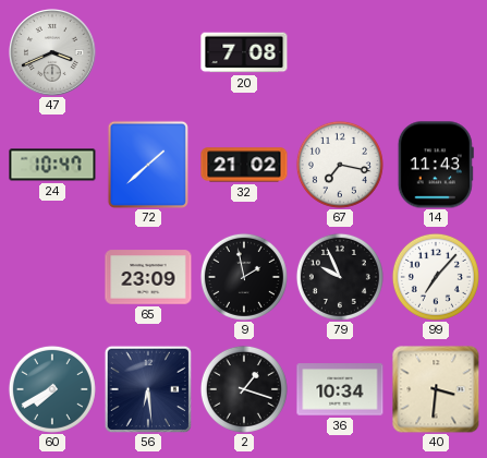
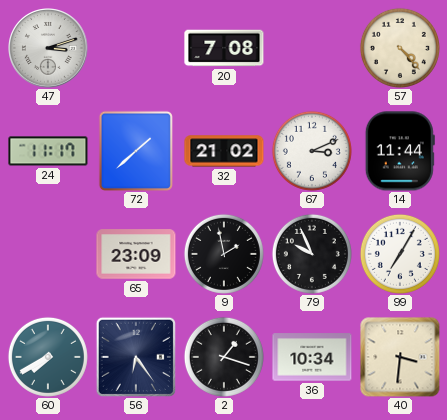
47: 3:41 -> 3:12 (48, 48)
57: none -> 4:23 (400, 48)
24: 10:47 -> 11:17 (48, 151)
67: 7:17 -> 3:11 (312, 151)
14: 11:43 -> 11:44 (400, 151)
99: 7:07 -> 7:05 (400, 254)
56: 6:29 -> 6:24 (135, 356)
